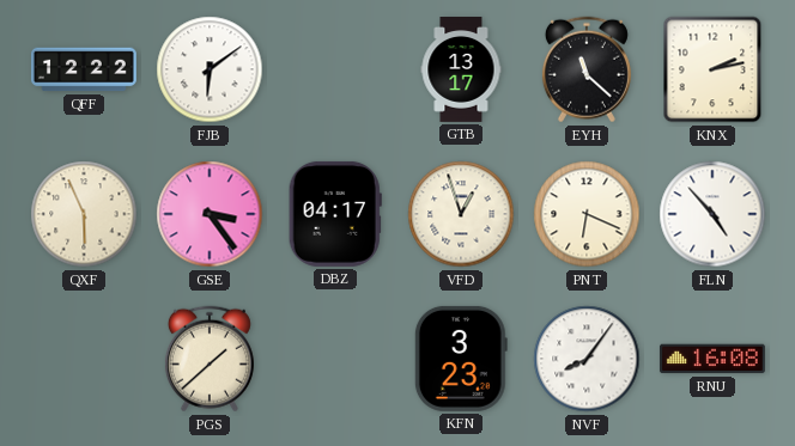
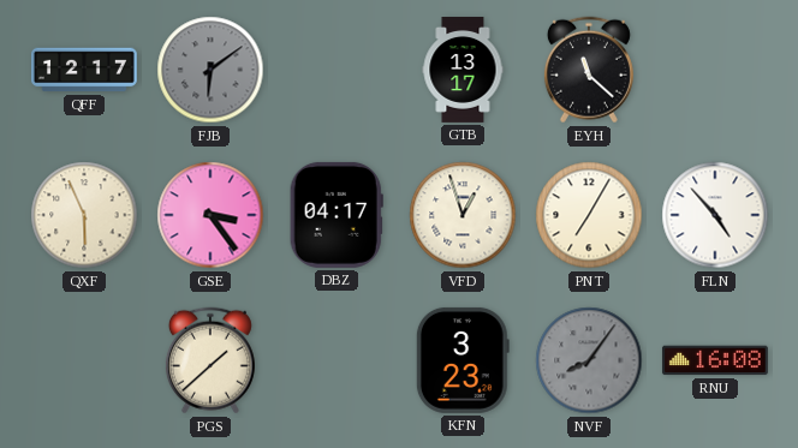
QFF: 12:22 -> 12:17 (84, 70)
FJB dial: white -> grey (210, 70)
KNX: 2:13 -> none (712, 69)
PNT: 6:19 -> 7:05 (589, 215)
NVF dial: white -> grey (589, 360)
